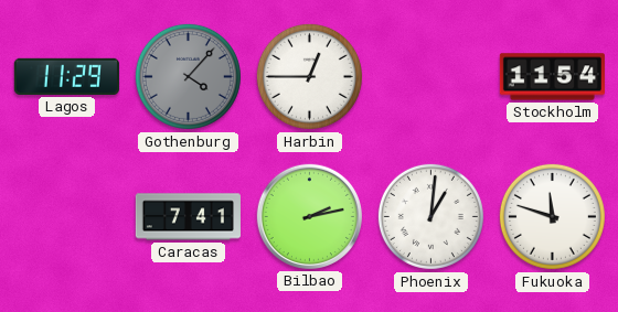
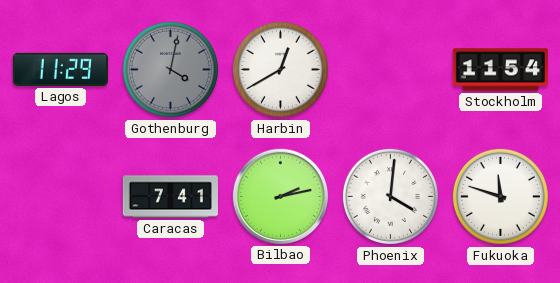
Gothenburg: 4:07 -> 4:02 (170, 69)
Harbin: 12:45 -> 12:40 (280, 69)
Phoenix: 1:01 -> 4:01 (390, 196)
